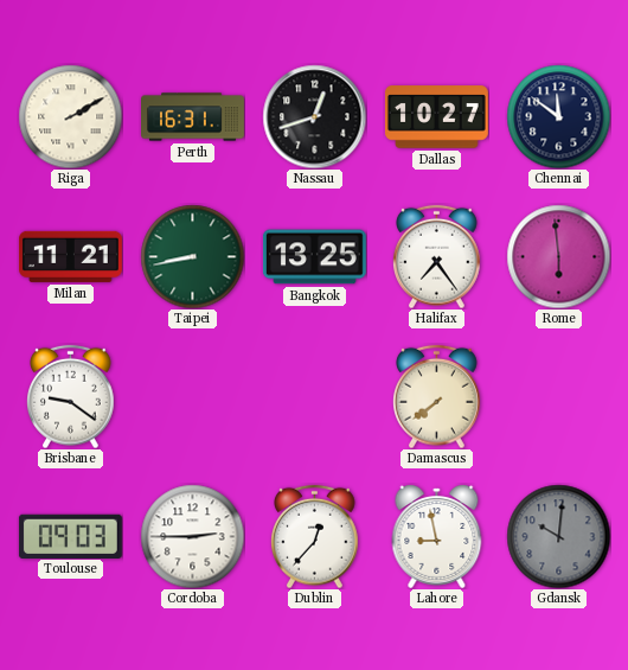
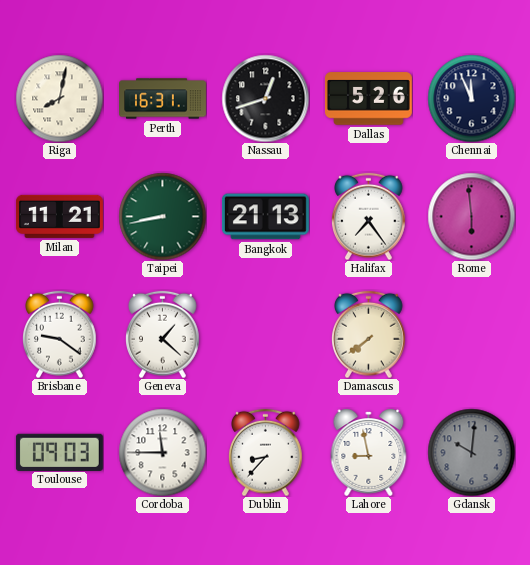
Riga: 2:10 -> 8:02 (59, 98)
Dallas: 10:27 -> 5:26 (368, 99)
Chennai: 11:51 -> 11:56 (471, 98)
Bangkok: 13:25 -> 21:13 (265, 217)
Geneva: none -> 1:22 (163, 334)
Cordoba: 2:45 -> 11:45 (162, 452)
Dublin: 12:37 -> 8:37 (266, 452)
